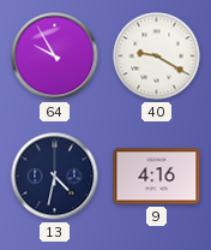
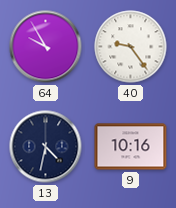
40: 9:20 -> 9:24 (131, 47)
9: 4:16 -> 10:16 (131, 147)
